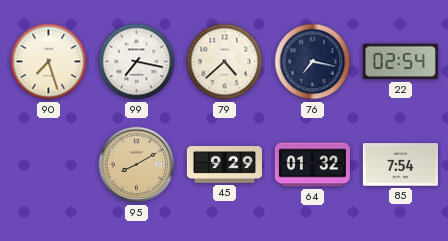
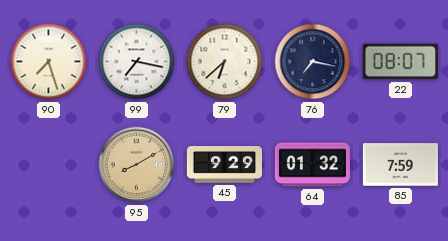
79: 4:38 -> 6:38 (225, 62)
22: 02:54 -> 08:07 (400, 62)
85: 7:54 -> 7:59 (400, 165)
